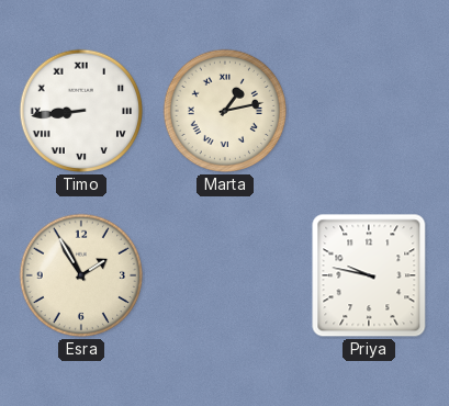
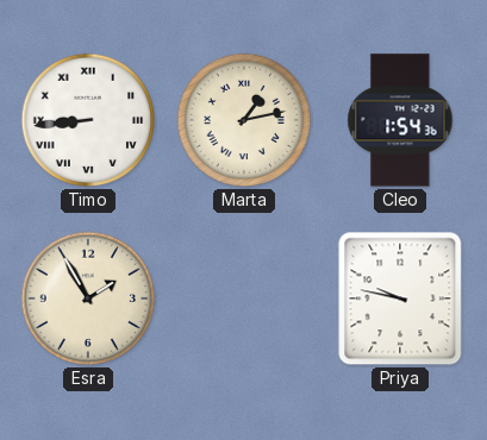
Cleo: none -> 1:54 (400, 120)
